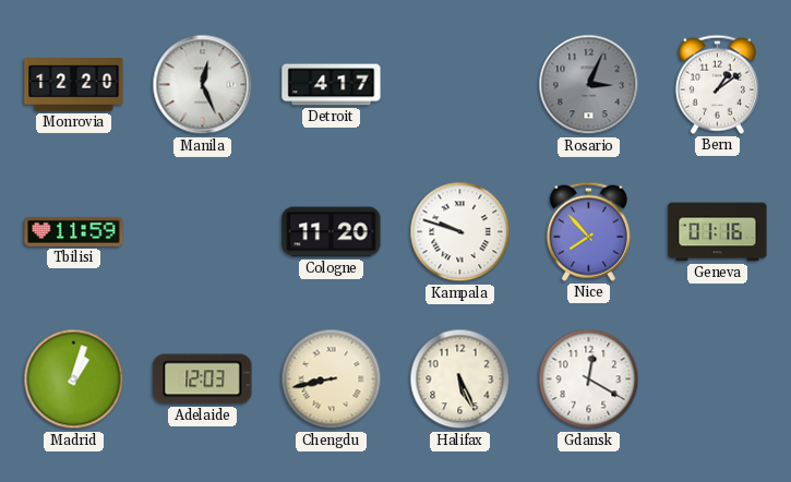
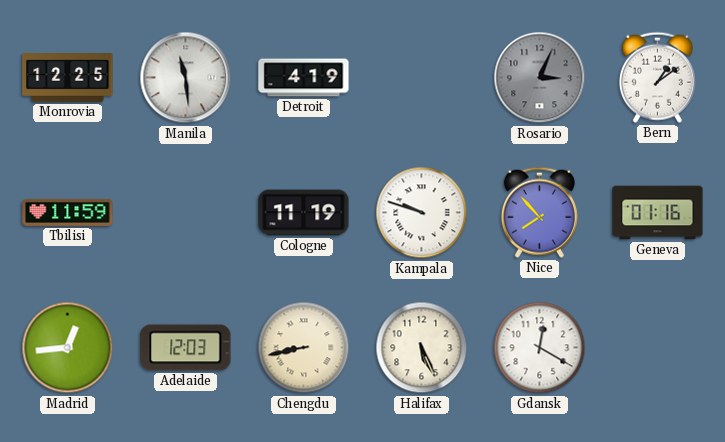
Monrovia: 12:20 -> 12:25 (68, 78)
Manila: 12:26 -> 11:29 (186, 78)
Detroit: 4:17 -> 4:19 (304, 78)
Cologne: 11:20 -> 11:19 (304, 213)
Madrid: 1:03 -> 12:44 (68, 348)
